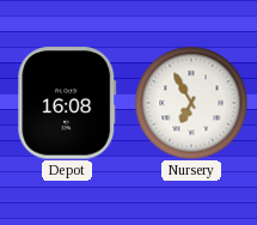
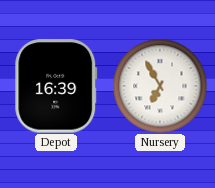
Depot: 16:08 -> 16:39 (56, 86)
